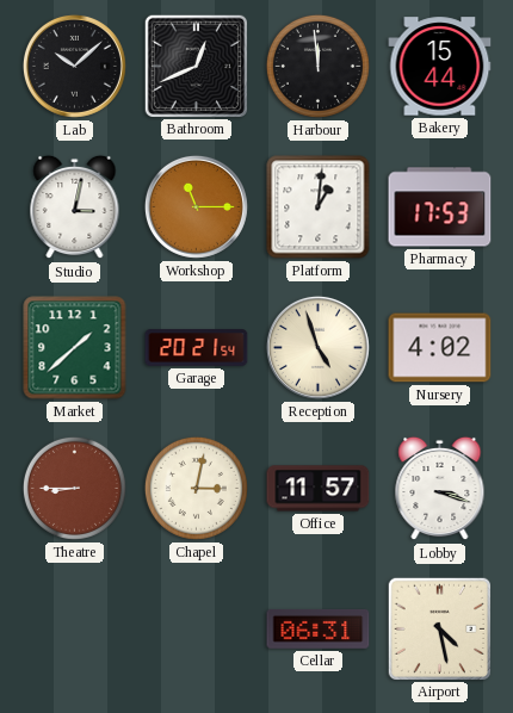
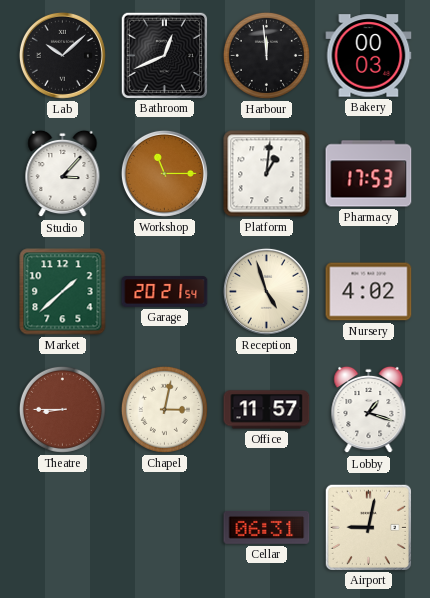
Bakery: 15:44 -> 00:03 (369, 56)
Studio: 3:02 -> 3:07 (63, 174)
Lobby: 3:18 -> 1:18 (369, 410)
Airport: 4:28 -> 9:02 (368, 527)
